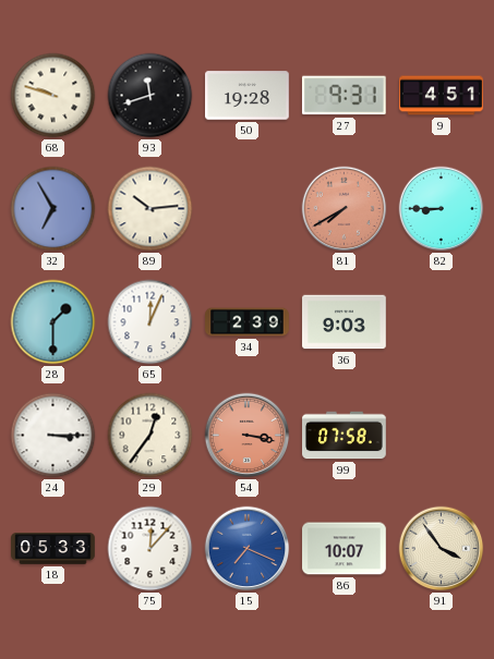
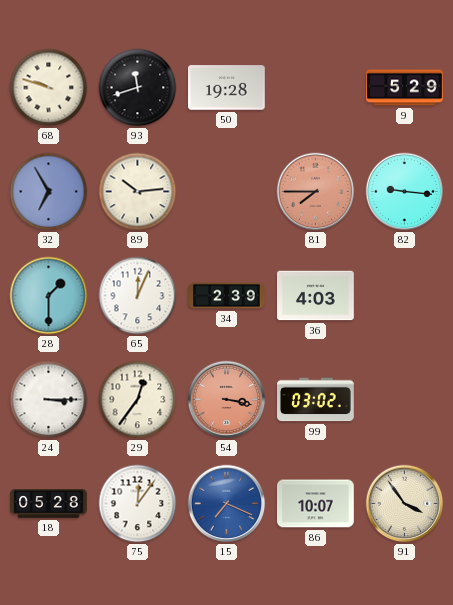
27: 9:31 -> none (344, 96)
9: 4:51 -> 5:29 (405, 88)
81: 7:40 -> 7:45 (316, 192)
82: 8:45 -> 9:16 (405, 192)
36: 9:03 -> 4:03 (316, 296)
99: 07:58 -> 03:02 (316, 400)
18: 05:33 -> 05:28 (49, 504)
75: 12:07 -> 12:06 (138, 504)
